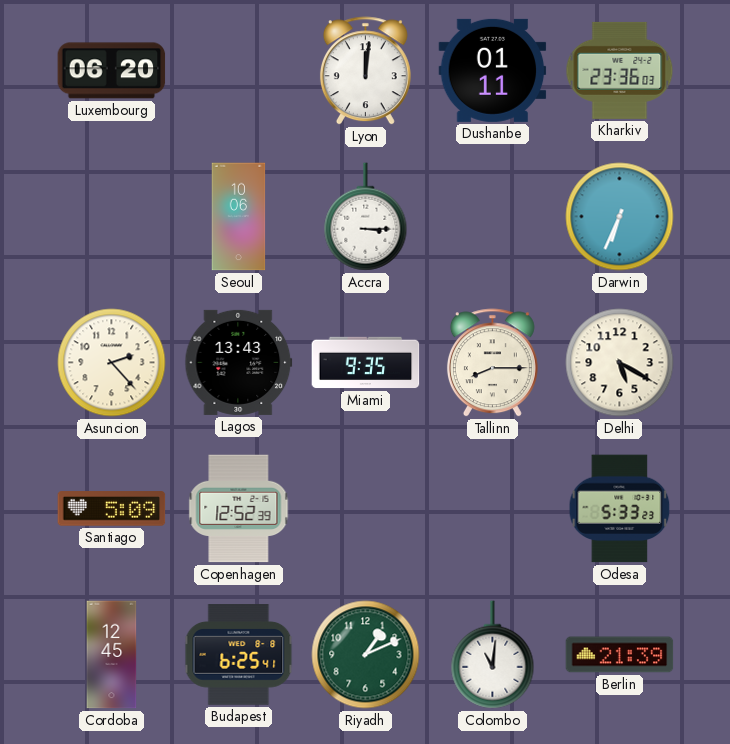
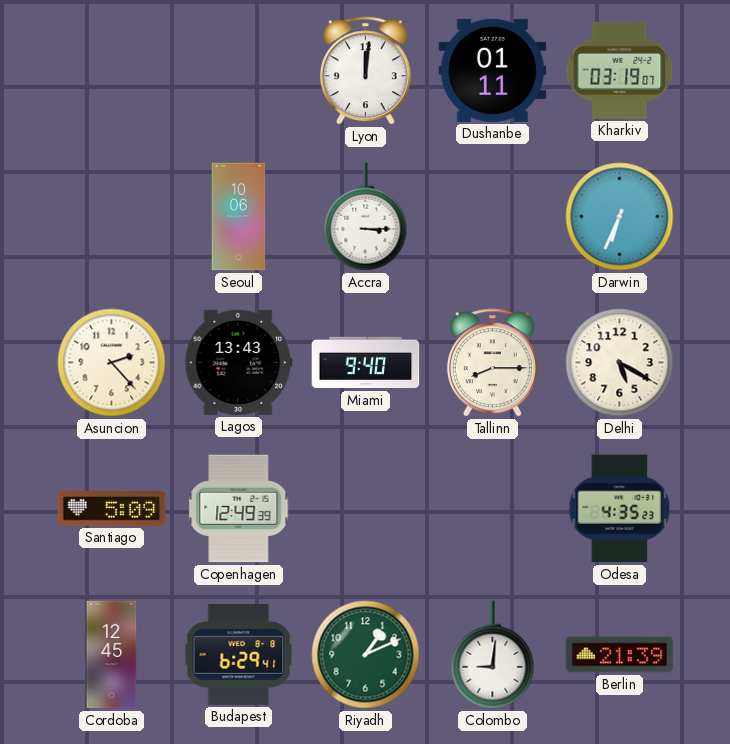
Luxembourg: 06:20 -> none (112, 71)
Kharkiv: 23:36 -> 03:19 (620, 70)
Miami: 9:35 -> 9:40 (366, 363)
Copenhagen: 12:52 -> 12:49 (239, 509)
Odesa: 5:33 -> 4:35 (620, 509)
Budapest: 6:25 -> 6:29 (239, 655)
Colombo: 11:01 -> 9:01 (493, 655)
